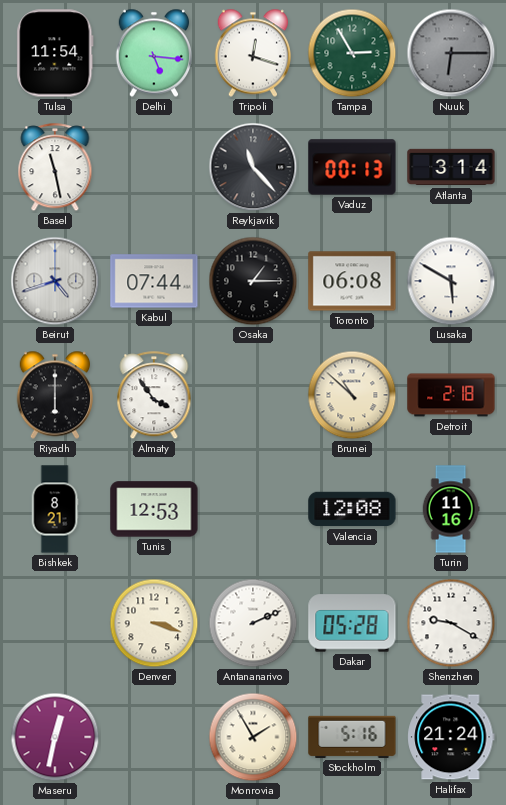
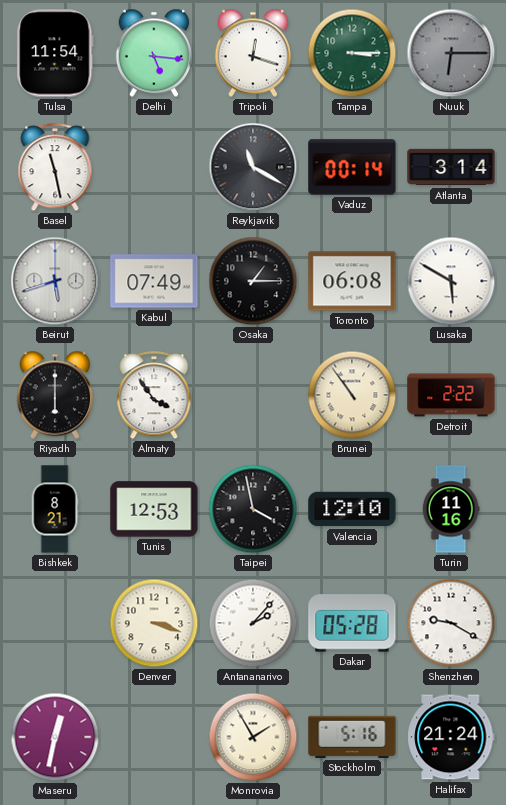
Tampa: 2:55 -> 3:15 (352, 53)
Reykjavik: 11:23 -> 11:20 (253, 167)
Vaduz: 00:13 -> 00:14 (352, 167)
Beirut: 4:42 -> 5:42 (55, 281)
Kabul: 07:44 -> 07:49 (154, 281)
Brunei: 10:52 -> 10:54 (352, 395)
Detroit: 2:18 -> 2:22 (451, 395)
Taipei: none -> 3:58 (253, 509)
Valencia: 12:08 -> 12:10 (352, 509)
Antananarivo: 2:11 -> 2:07 (253, 623)
